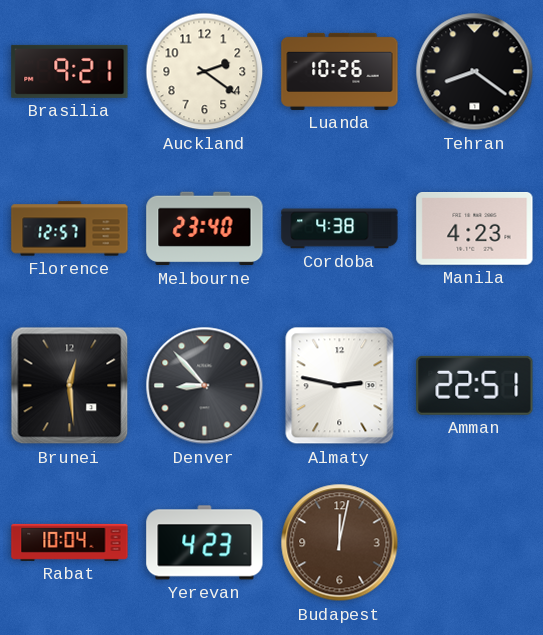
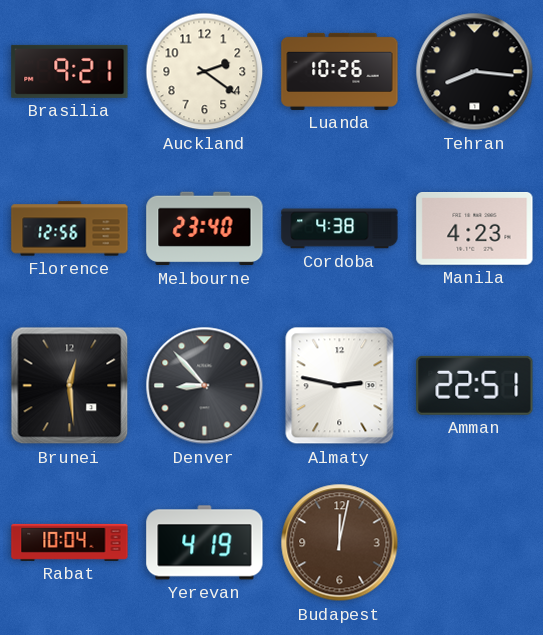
Tehran: 8:21 -> 8:16 (475, 72)
Florence: 12:57 -> 12:56 (70, 229)
Yerevan: 4:23 -> 4:19 (205, 543)
